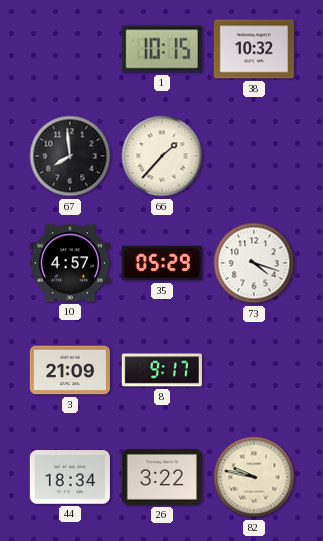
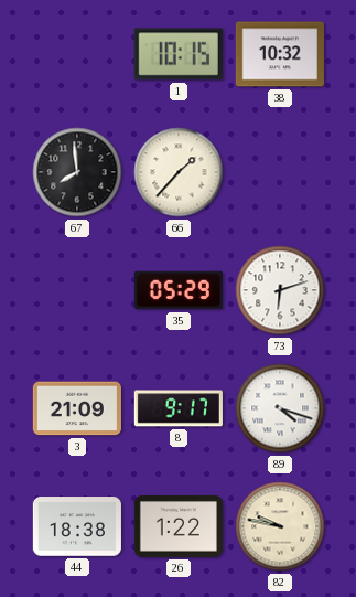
10: 4:57 -> none (70, 263)
73: 4:18 -> 6:12 (280, 290)
89: none -> 4:18 (280, 408)
44: 18:34 -> 18:38 (77, 526)
26: 3:22 -> 1:22 (179, 526)
